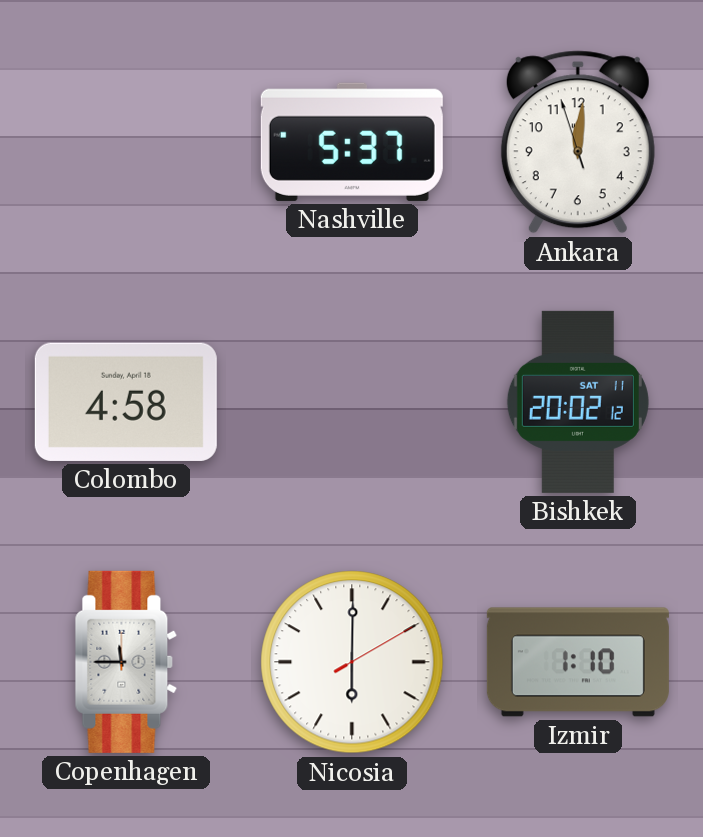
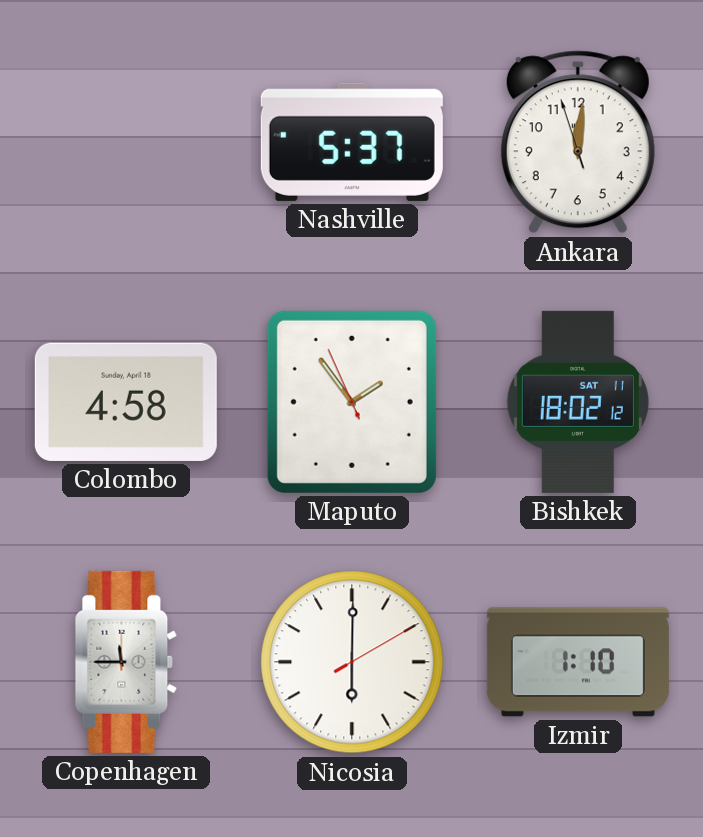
Maputo: none -> 1:53 (352, 402)
Bishkek: 20:02 -> 18:02 (578, 402)
